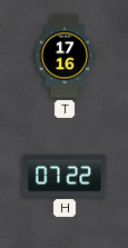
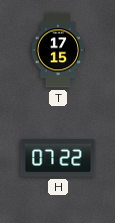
T: 17:16 -> 17:15 (58, 50)
